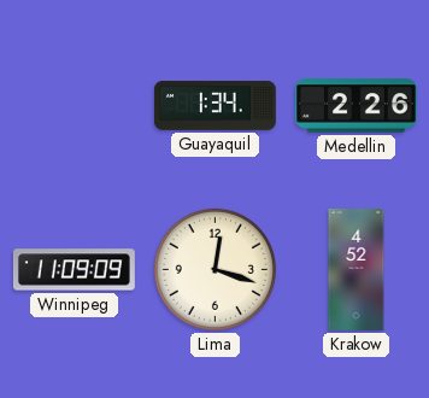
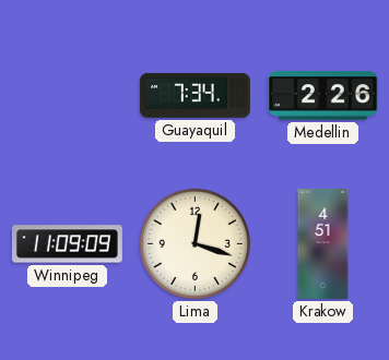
Guayaquil: 1:34 -> 7:34 (194, 96)
Krakow: 4:52 -> 4:51 (323, 244)
